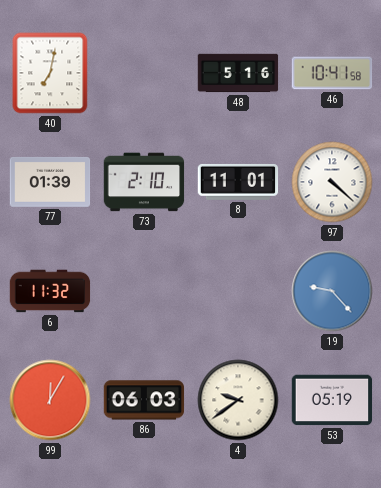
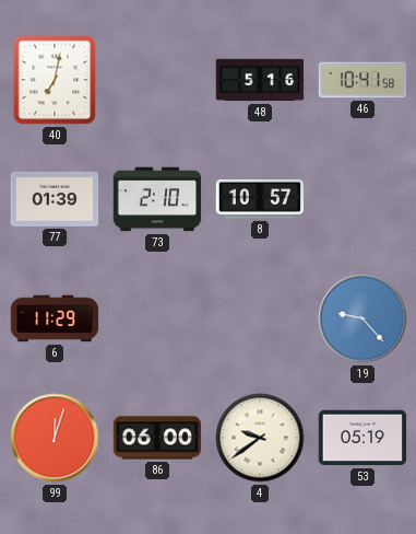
8: 11:01 -> 10:57 (260, 199)
97: 4:22 -> none (332, 182)
6: 11:32 -> 11:29 (55, 318)
99: 12:05 -> 12:03 (55, 438)
86: 06:03 -> 06:00 (157, 438)
